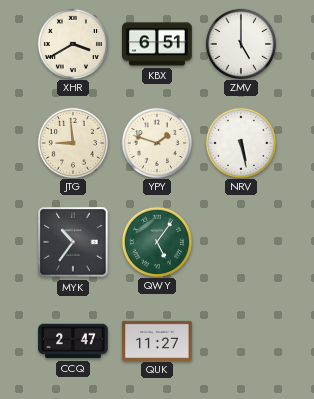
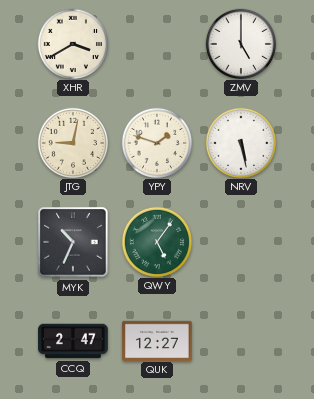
KBX: 6:51 -> none (158, 44)
JTG: 8:59 -> 9:02 (72, 142)
MYK: 10:36 -> 10:34 (73, 242)
QUK: 11:27 -> 12:27 (157, 340)
